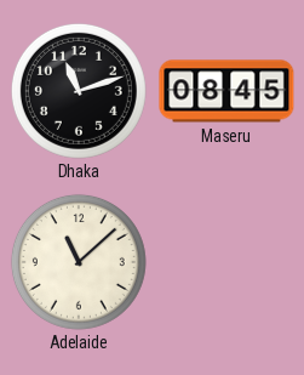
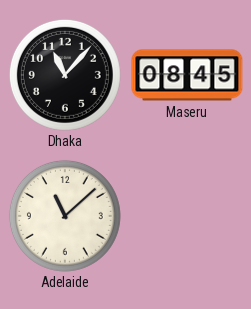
Dhaka: 11:12 -> 11:07 (65, 75)
